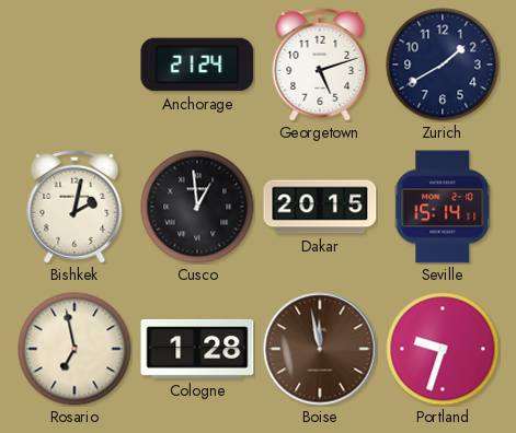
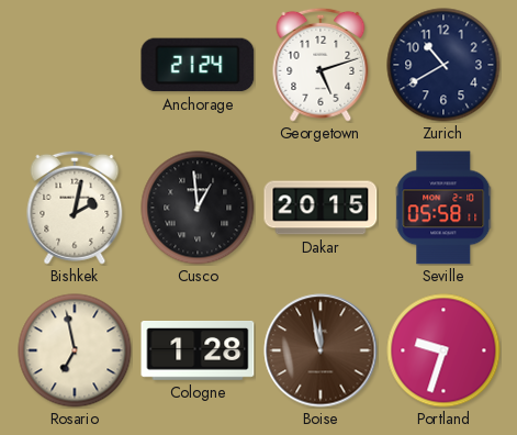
Zurich: 1:40 -> 10:40 (443, 65)
Seville: 15:14 -> 05:58 (443, 208)
